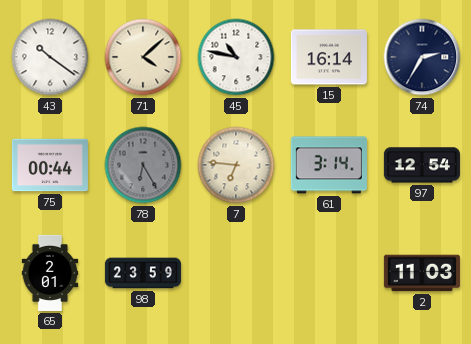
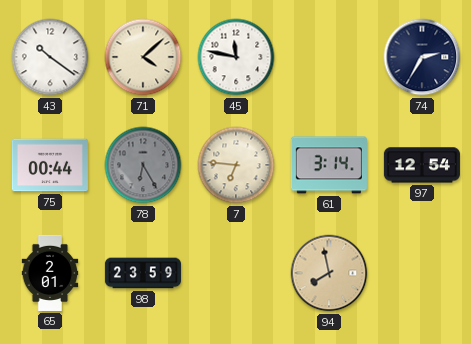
45: 10:47 -> 11:47 (236, 57)
15: 16:14 -> none (329, 57)
94: none -> 7:58 (329, 273)
2: 11:03 -> none (422, 273)
